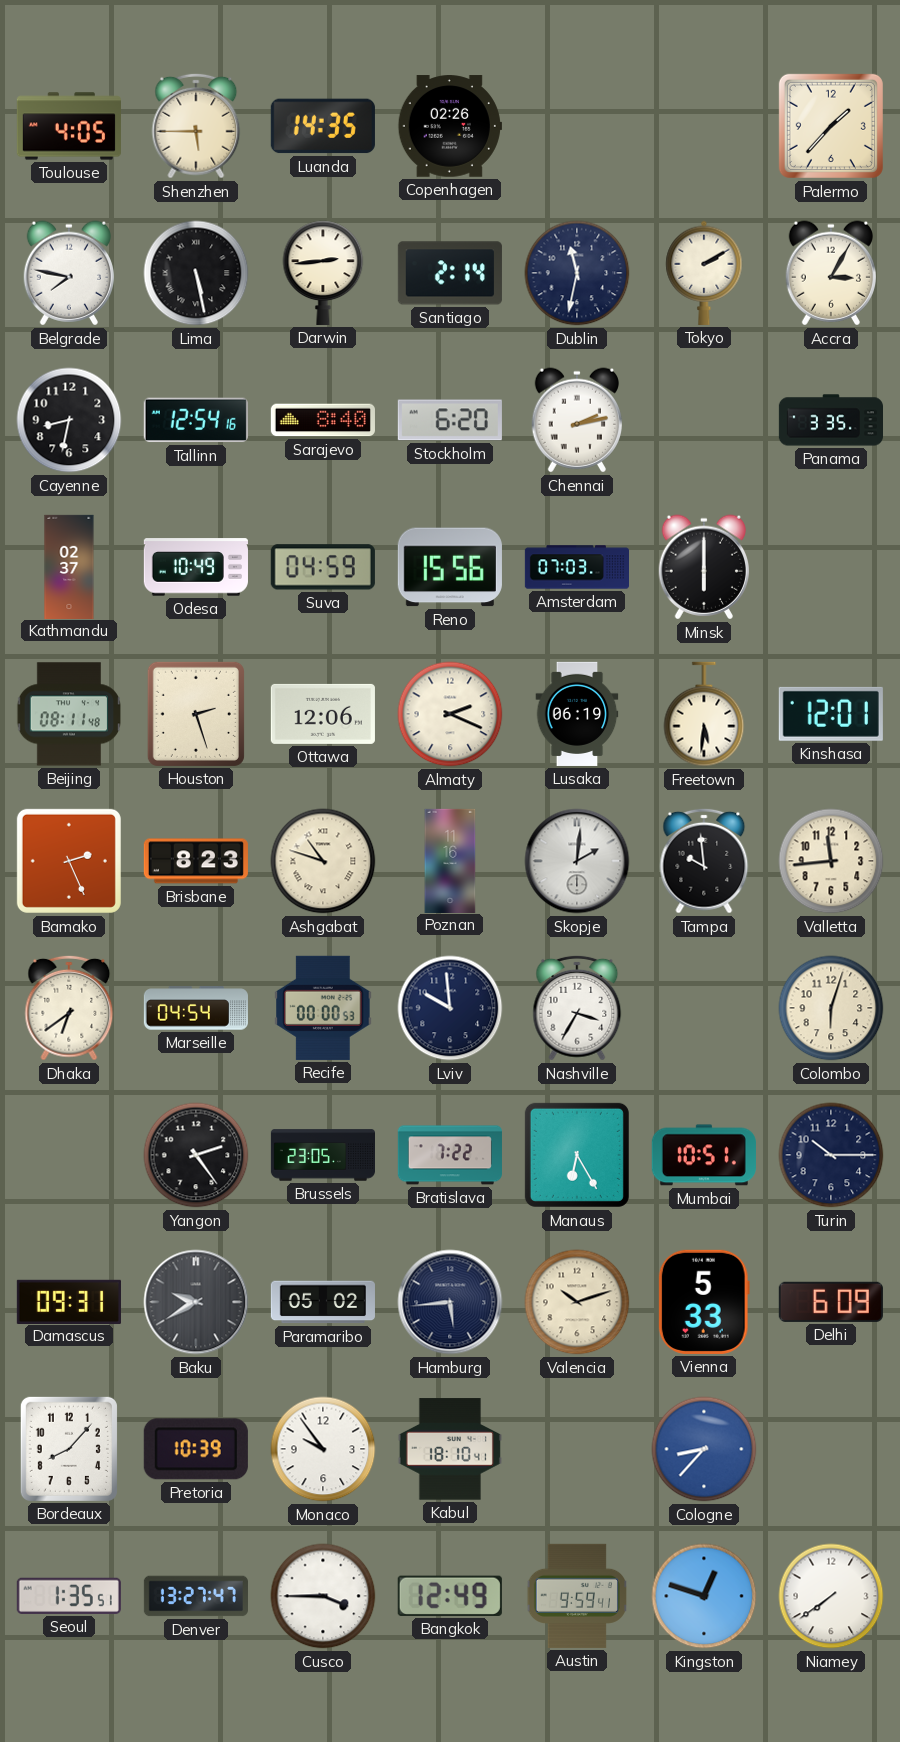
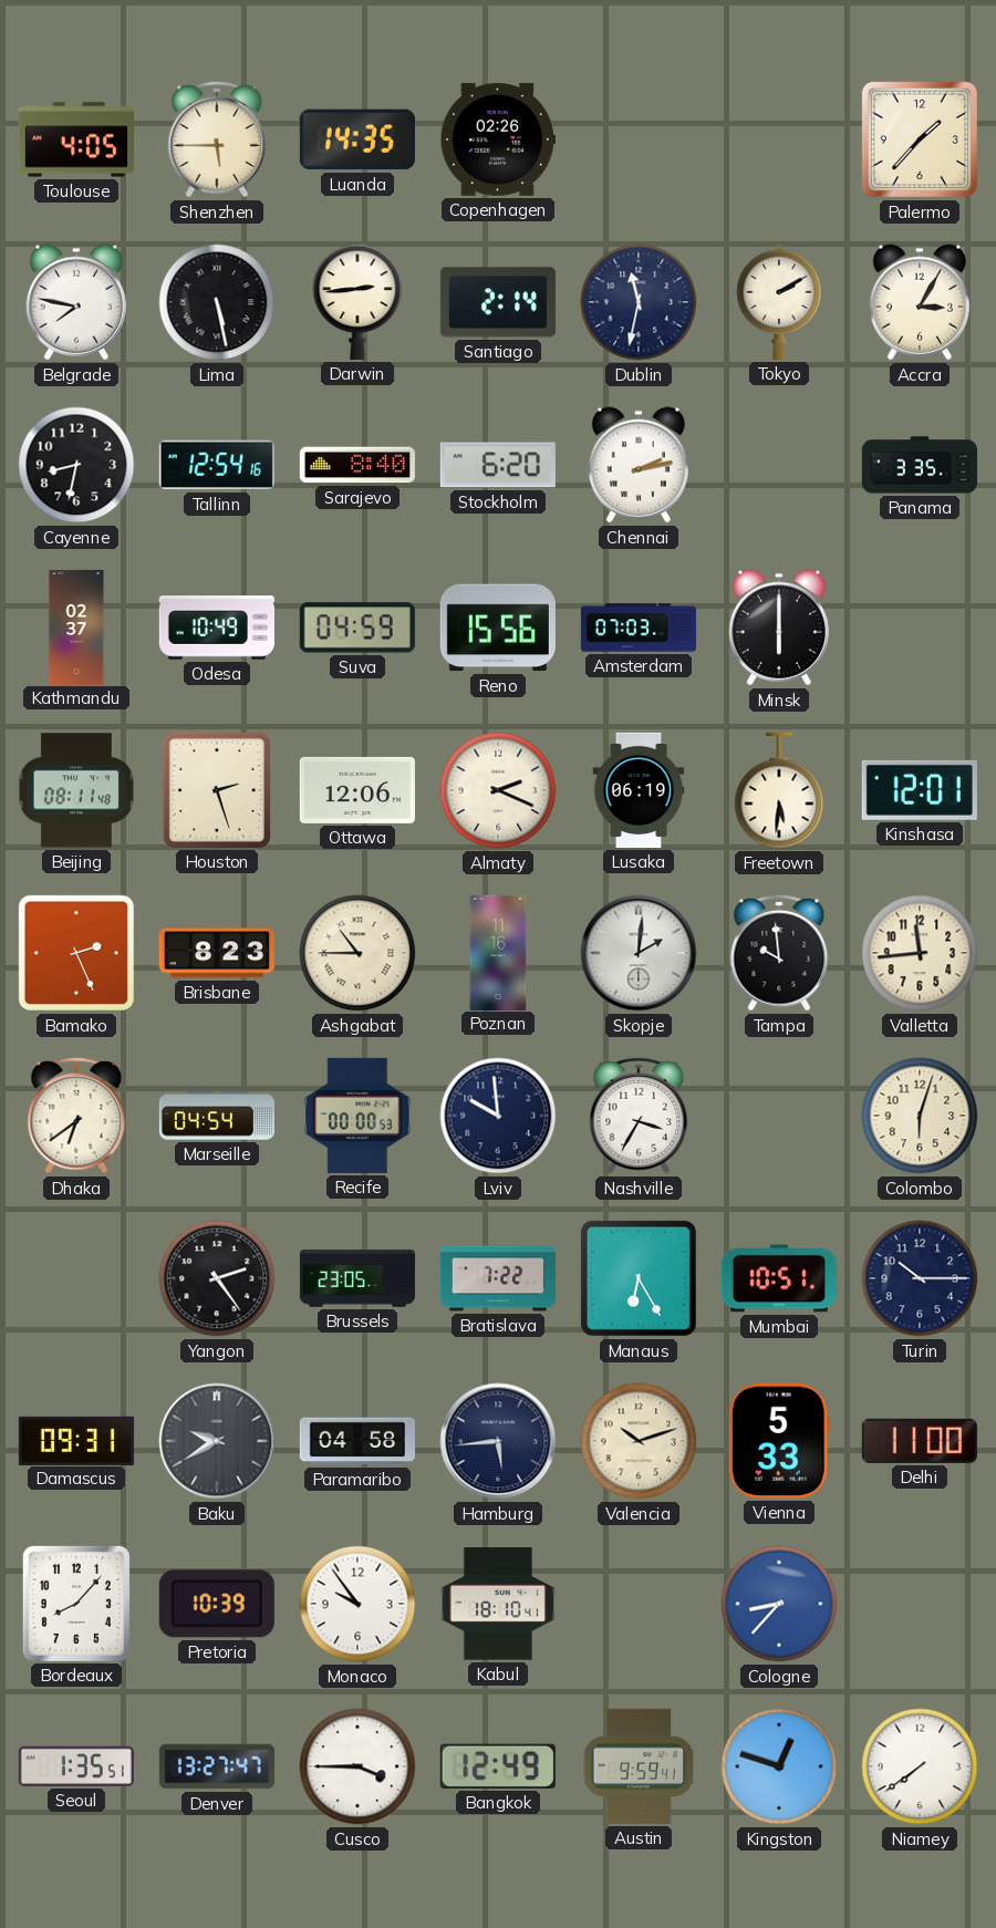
Ashgabat: 10:48 -> 10:45 (357, 953)
Paramaribo: 05:02 -> 04:58 (357, 1441)
Delhi: 6:09 -> 11:00 (920, 1441)
